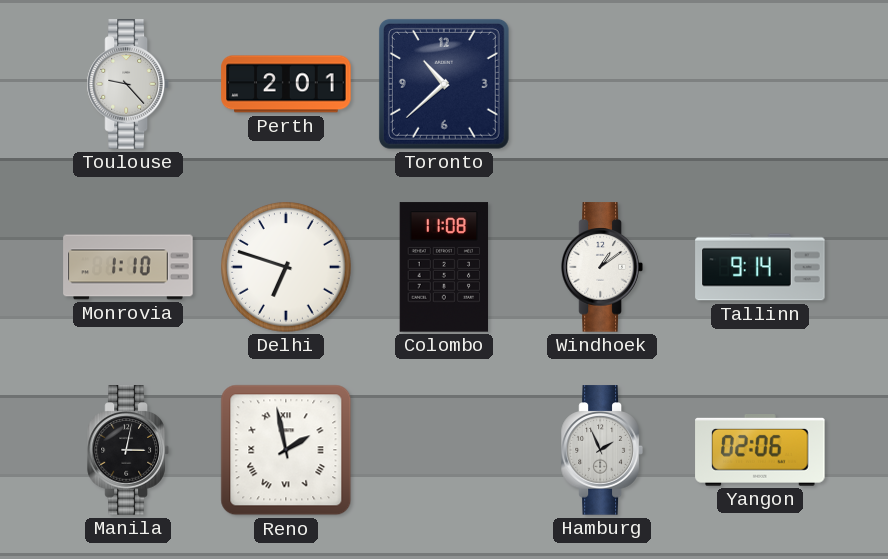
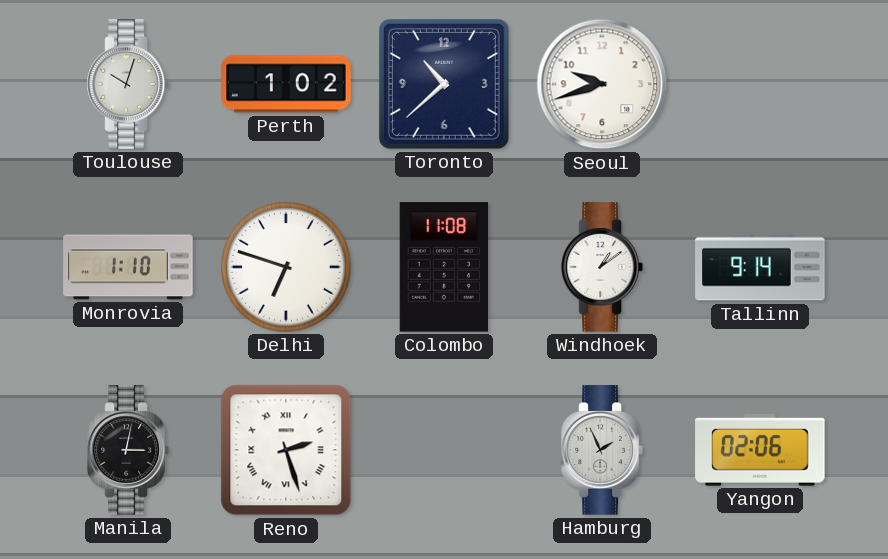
Toulouse: 9:23 -> 10:03 (128, 84)
Perth: 2:01 -> 1:02 (286, 84)
Seoul: none -> 9:42 (602, 84)
Reno: 1:58 -> 2:27 (286, 450)
